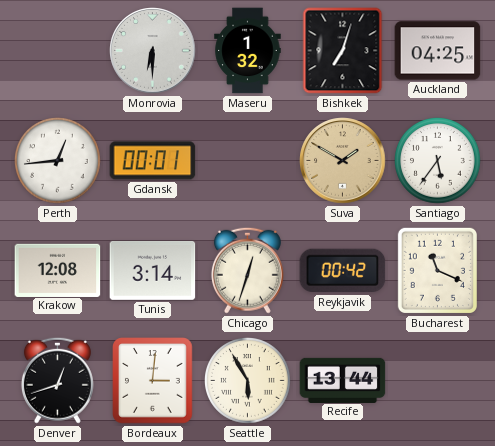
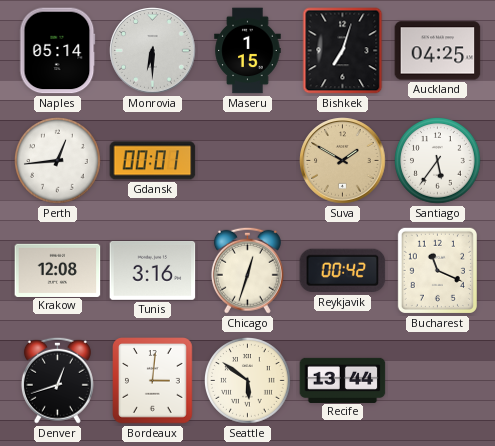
Naples: none -> 05:14 (58, 51)
Maseru: 1:32 -> 1:15 (248, 51)
Tunis: 3:14 -> 3:16 (153, 270)
Seattle: 5:55 -> 5:51 (248, 381)
